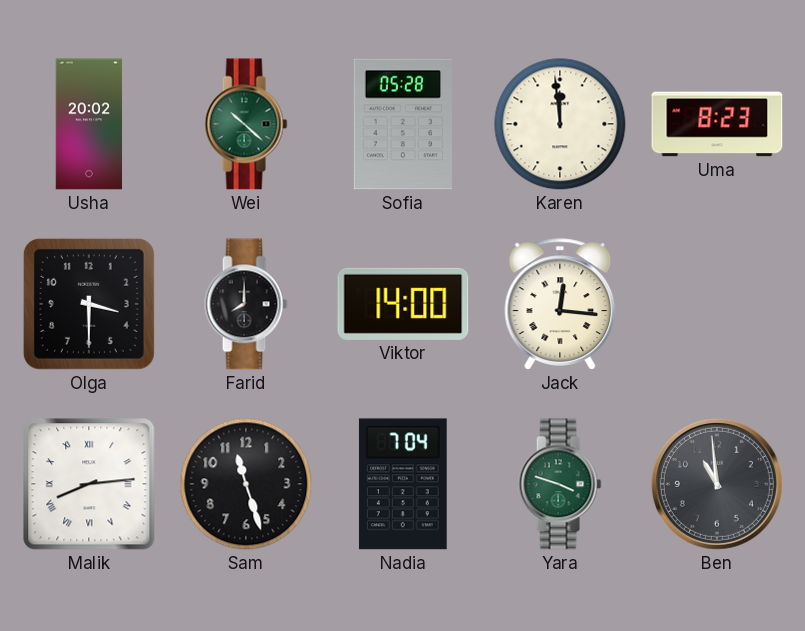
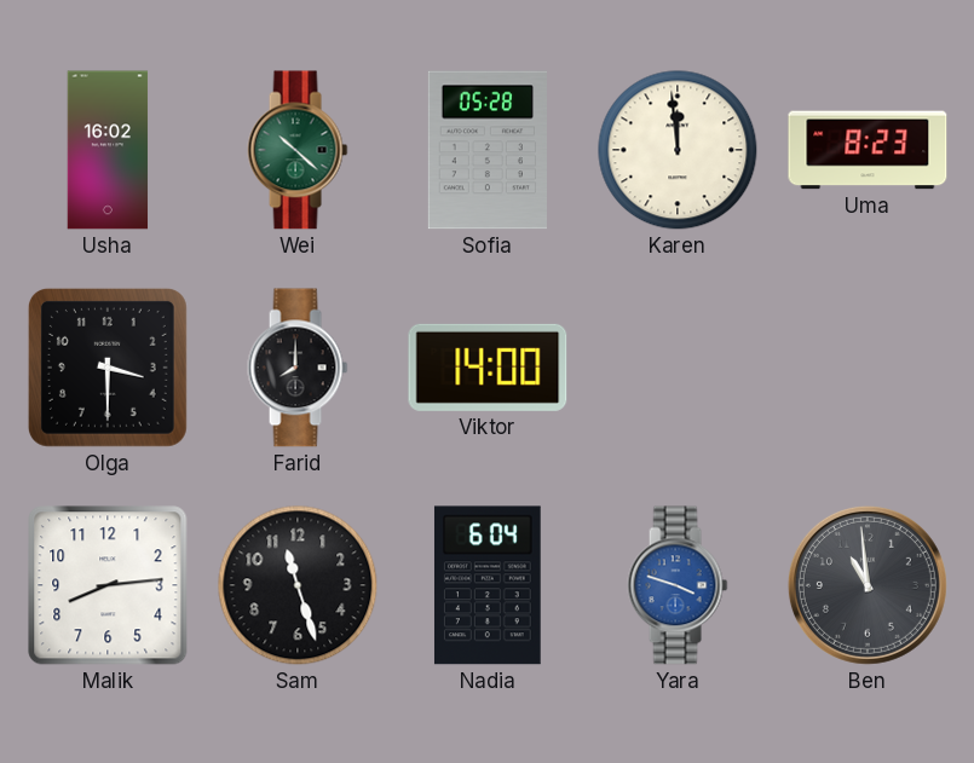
Usha: 20:02 -> 16:02 (108, 150)
Jack: 12:16 -> none (560, 304)
Malik numerals: Roman -> Arabic (108, 585)
Nadia: 7:04 -> 6:04 (488, 585)
Yara dial: green -> blue (678, 585)
